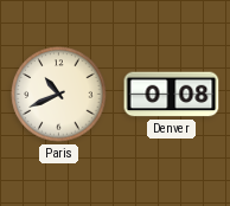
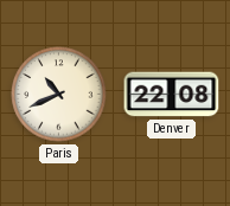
Denver: 0:08 -> 22:08 (172, 95)
